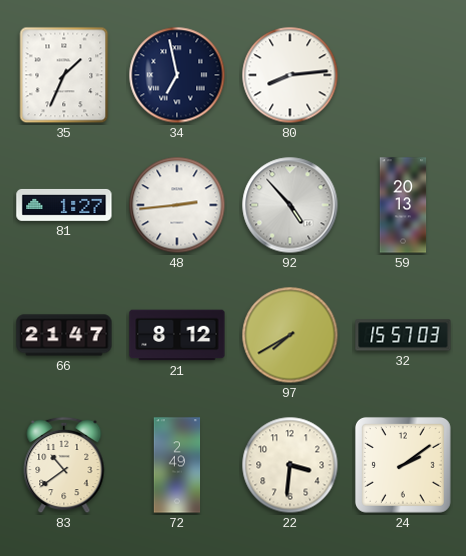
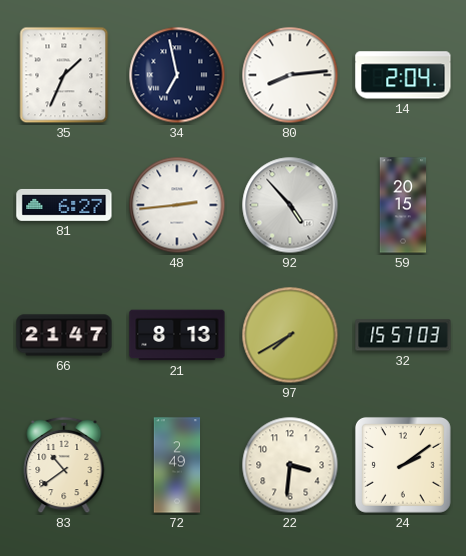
14: none -> 2:04 (403, 75)
81: 1:27 -> 6:27 (64, 205)
59: 20:13 -> 20:15 (403, 205)
21: 8:12 -> 8:13 (177, 335)
